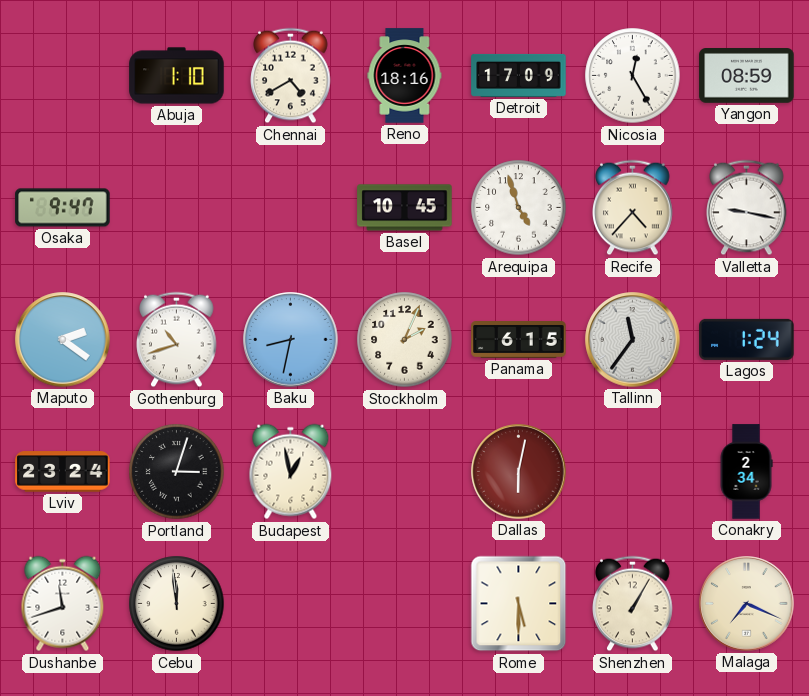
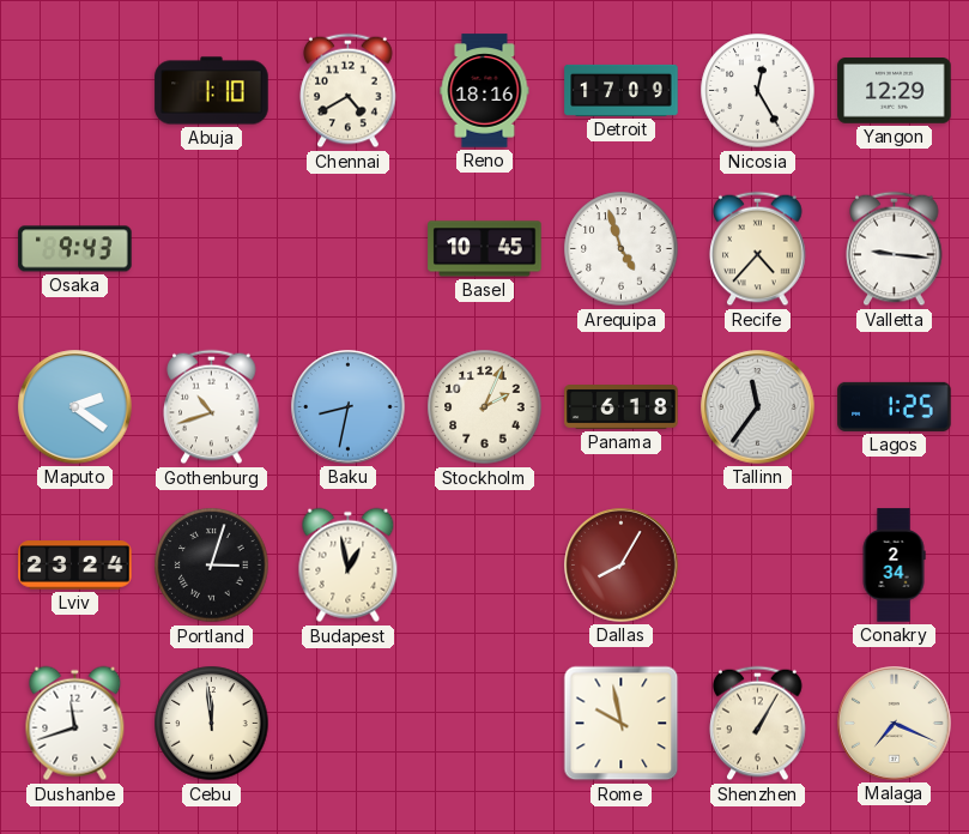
Yangon: 08:59 -> 12:29 (895, 91)
Osaka: 9:47 -> 9:43 (75, 249)
Valletta: 9:17 -> 9:16 (895, 249)
Panama: 6:15 -> 6:18 (622, 407)
Lagos: 1:24 -> 1:25 (895, 406)
Dallas: 6:02 -> 8:05 (622, 566)
Rome: 5:30 -> 9:58 (622, 724)
